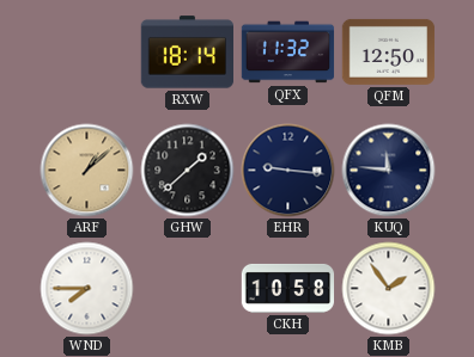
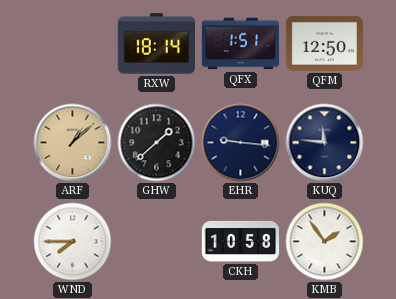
QFX: 11:32 -> 1:51 (241, 44)
